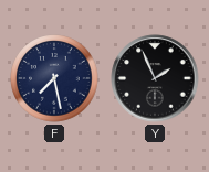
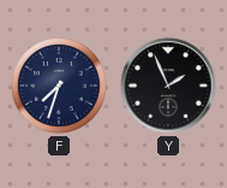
F: 7:28 -> 7:33 (59, 86)
